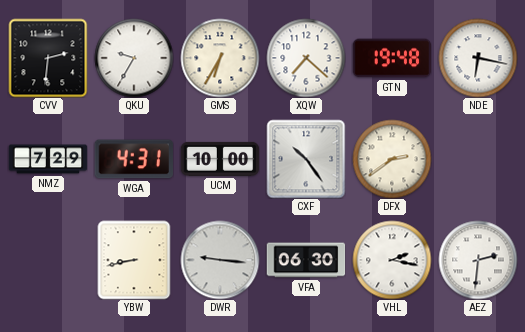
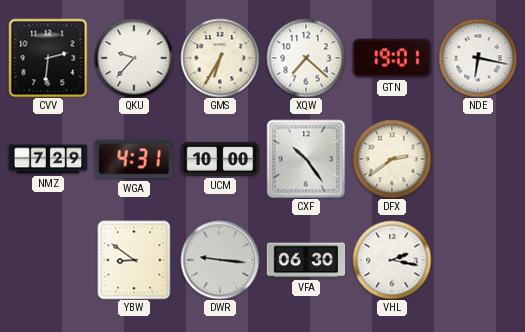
QKU: 9:35 -> 9:37 (134, 58)
GTN: 19:48 -> 19:01 (392, 58)
YBW: 8:43 -> 8:51 (134, 260)
AEZ: 2:31 -> none (478, 260)
